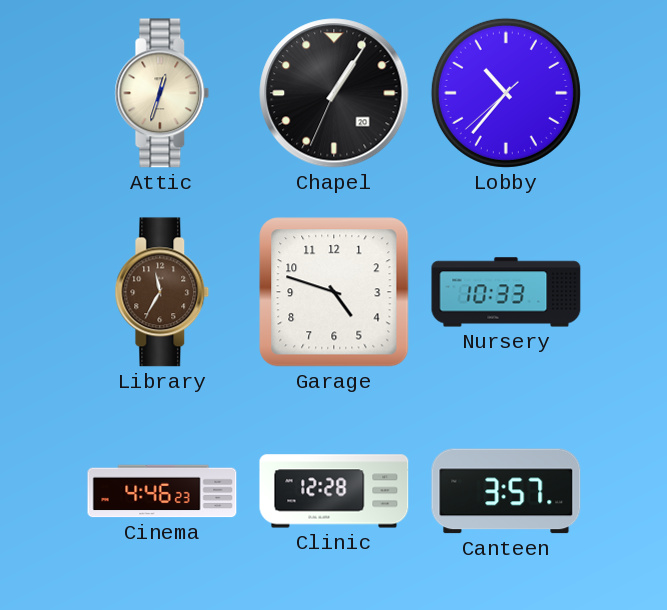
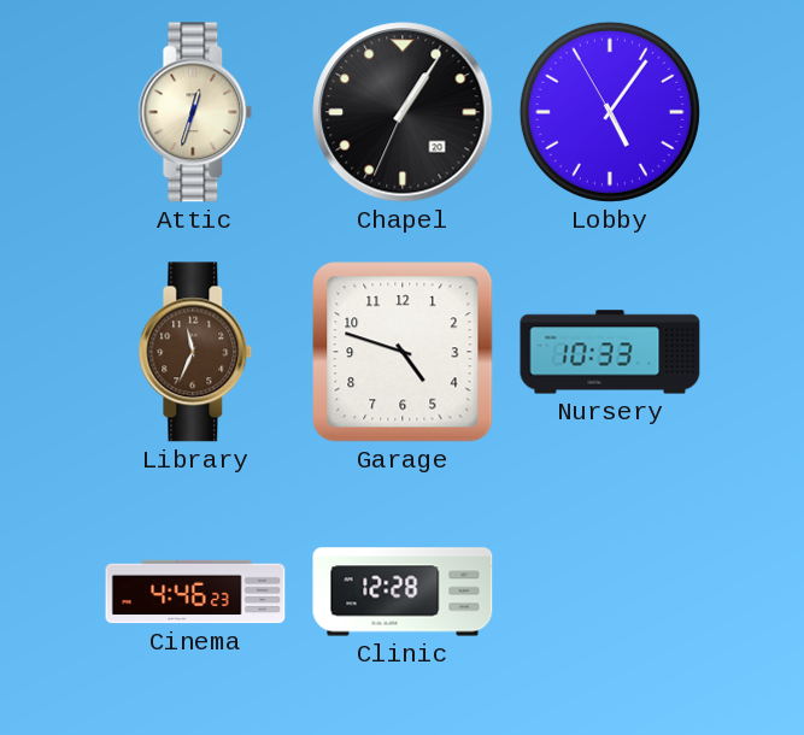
Lobby: 10:36 -> 5:05 (610, 112)
Library: 11:35 -> 11:34 (195, 352)
Canteen: 3:57 -> none (506, 491)
